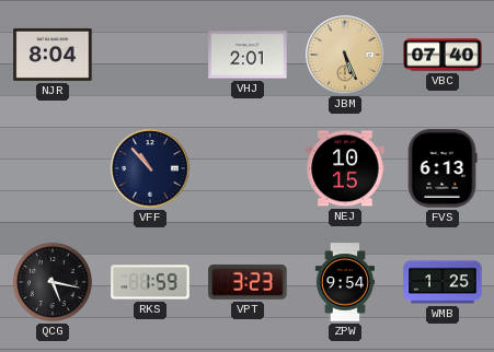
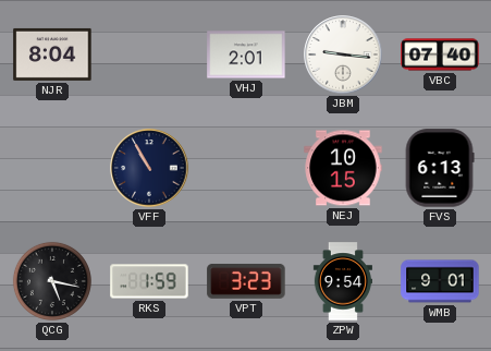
JBM: 5:26 -> 9:16 (343, 55)
JBM dial: champagne -> white (343, 55)
VFF: 10:53 -> 10:55 (149, 168)
WMB: 1:25 -> 9:01 (440, 281)
